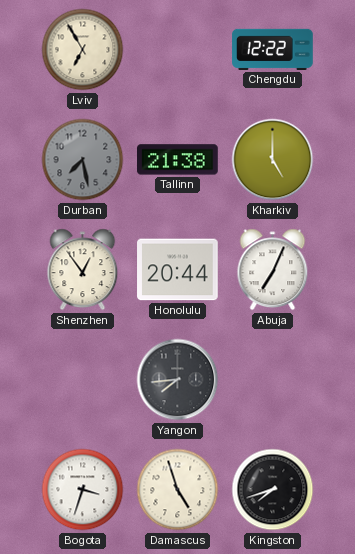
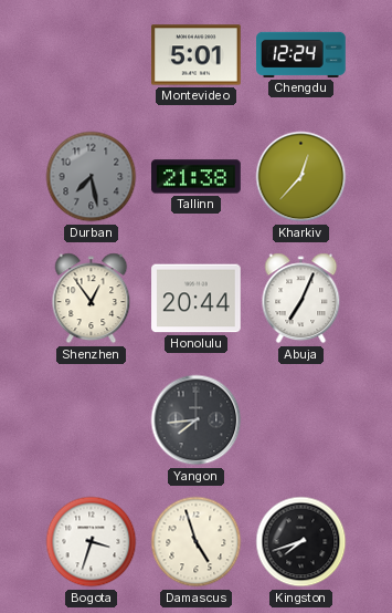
Lviv: 6:55 -> none (83, 50)
Montevideo: none -> 5:01 (197, 55)
Chengdu: 12:22 -> 12:24 (301, 54)
Kharkiv: 5:00 -> 12:37 (301, 177)
